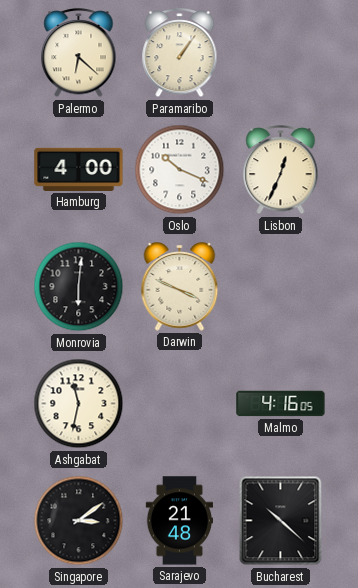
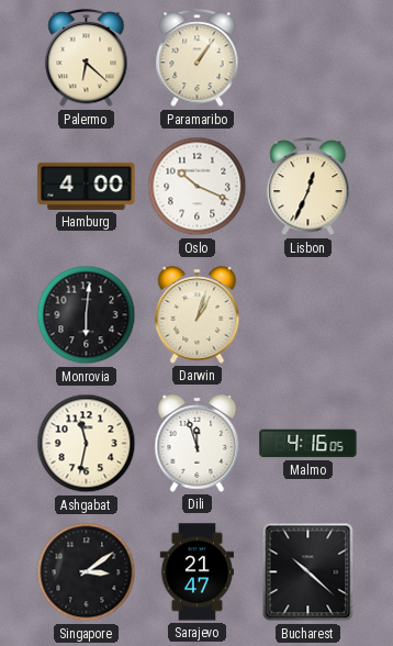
Darwin: 3:49 -> 1:03 (198, 315)
Dili: none -> 11:57 (198, 444)
Sarajevo: 21:48 -> 21:47 (196, 572)
